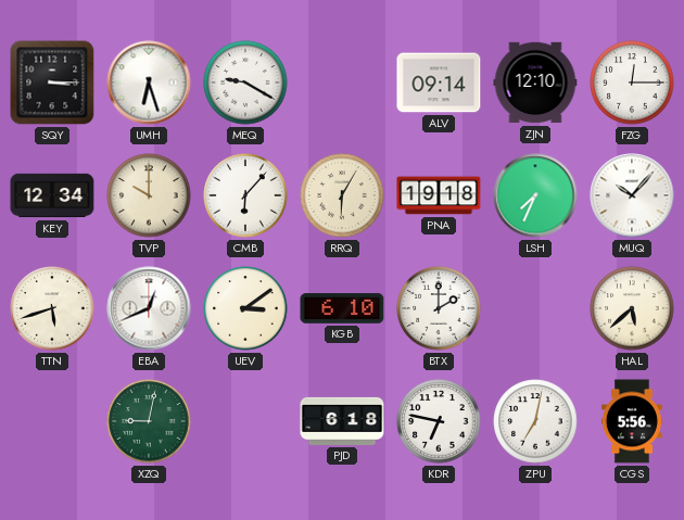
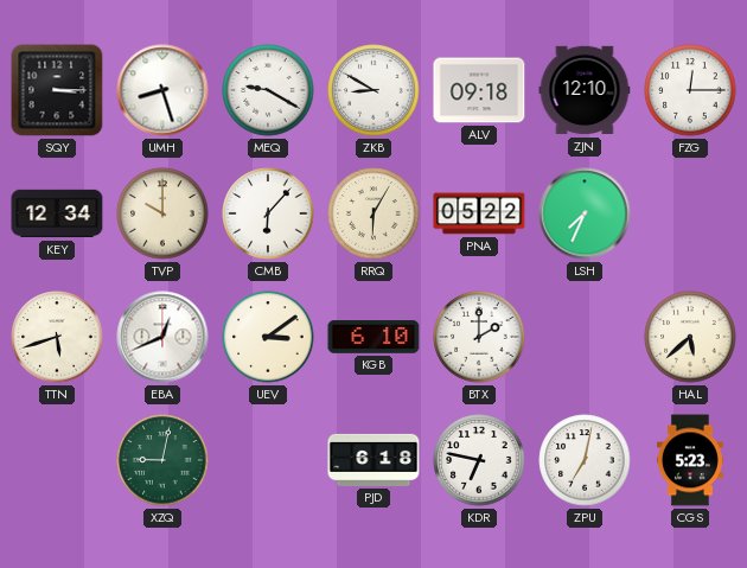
UMH: 6:27 -> 8:27 (162, 90)
ZKB: none -> 8:50 (373, 90)
ALV: 09:14 -> 09:18 (479, 90)
PNA: 19:18 -> 05:22 (479, 213)
MUQ: 10:07 -> none (632, 195)
CGS: 5:56 -> 5:23 (690, 460)
